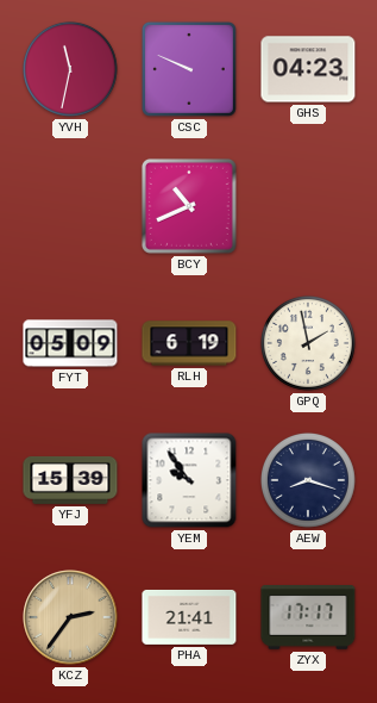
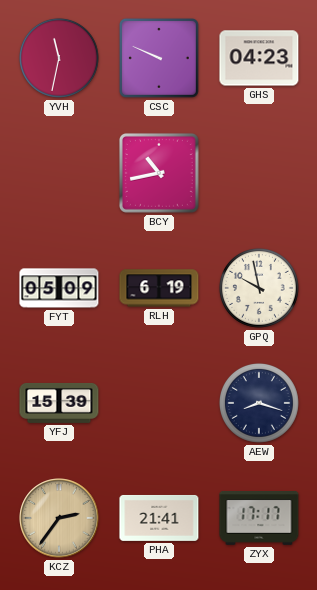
BCY: 10:41 -> 10:43 (159, 173)
GPQ: 1:58 -> 9:58 (259, 288)
YEM: 9:54 -> none (189, 480)
